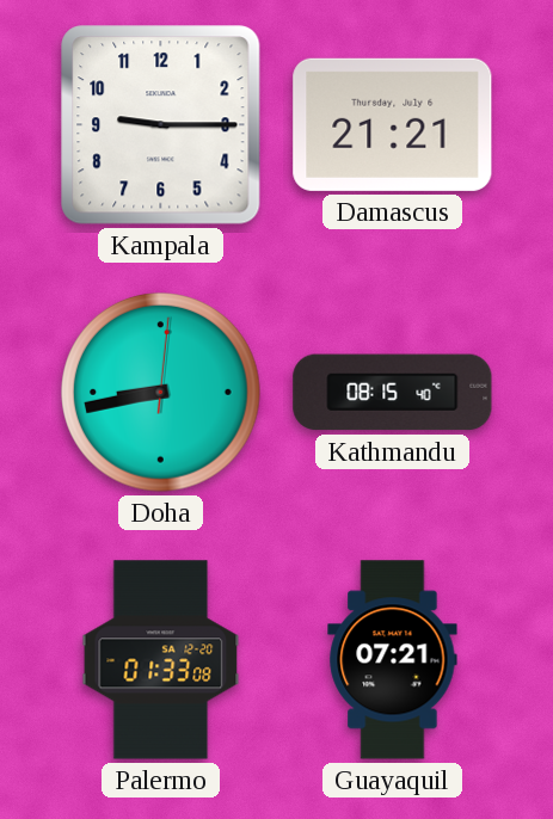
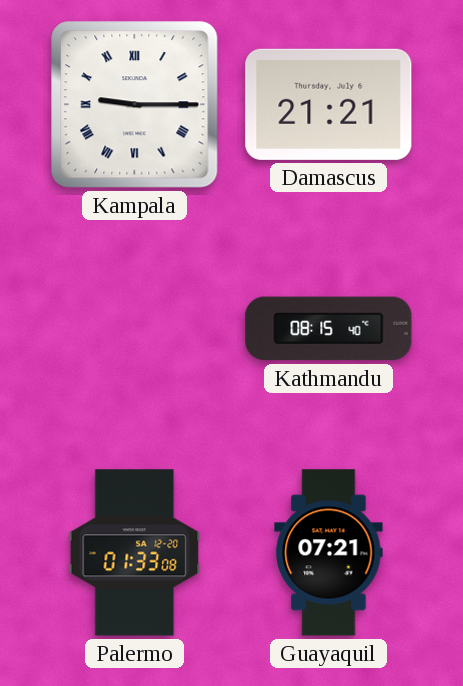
Kampala numerals: Arabic -> Roman (135, 105)
Doha: 8:43 -> none (161, 393)
